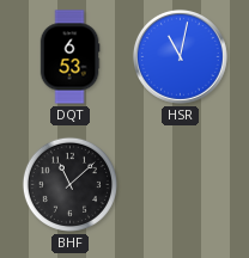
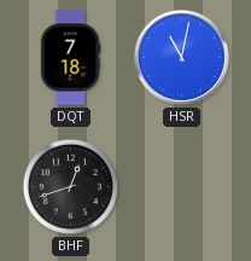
DQT: 6:53 -> 7:18 (70, 58)
BHF: 11:08 -> 12:42 (70, 186)
